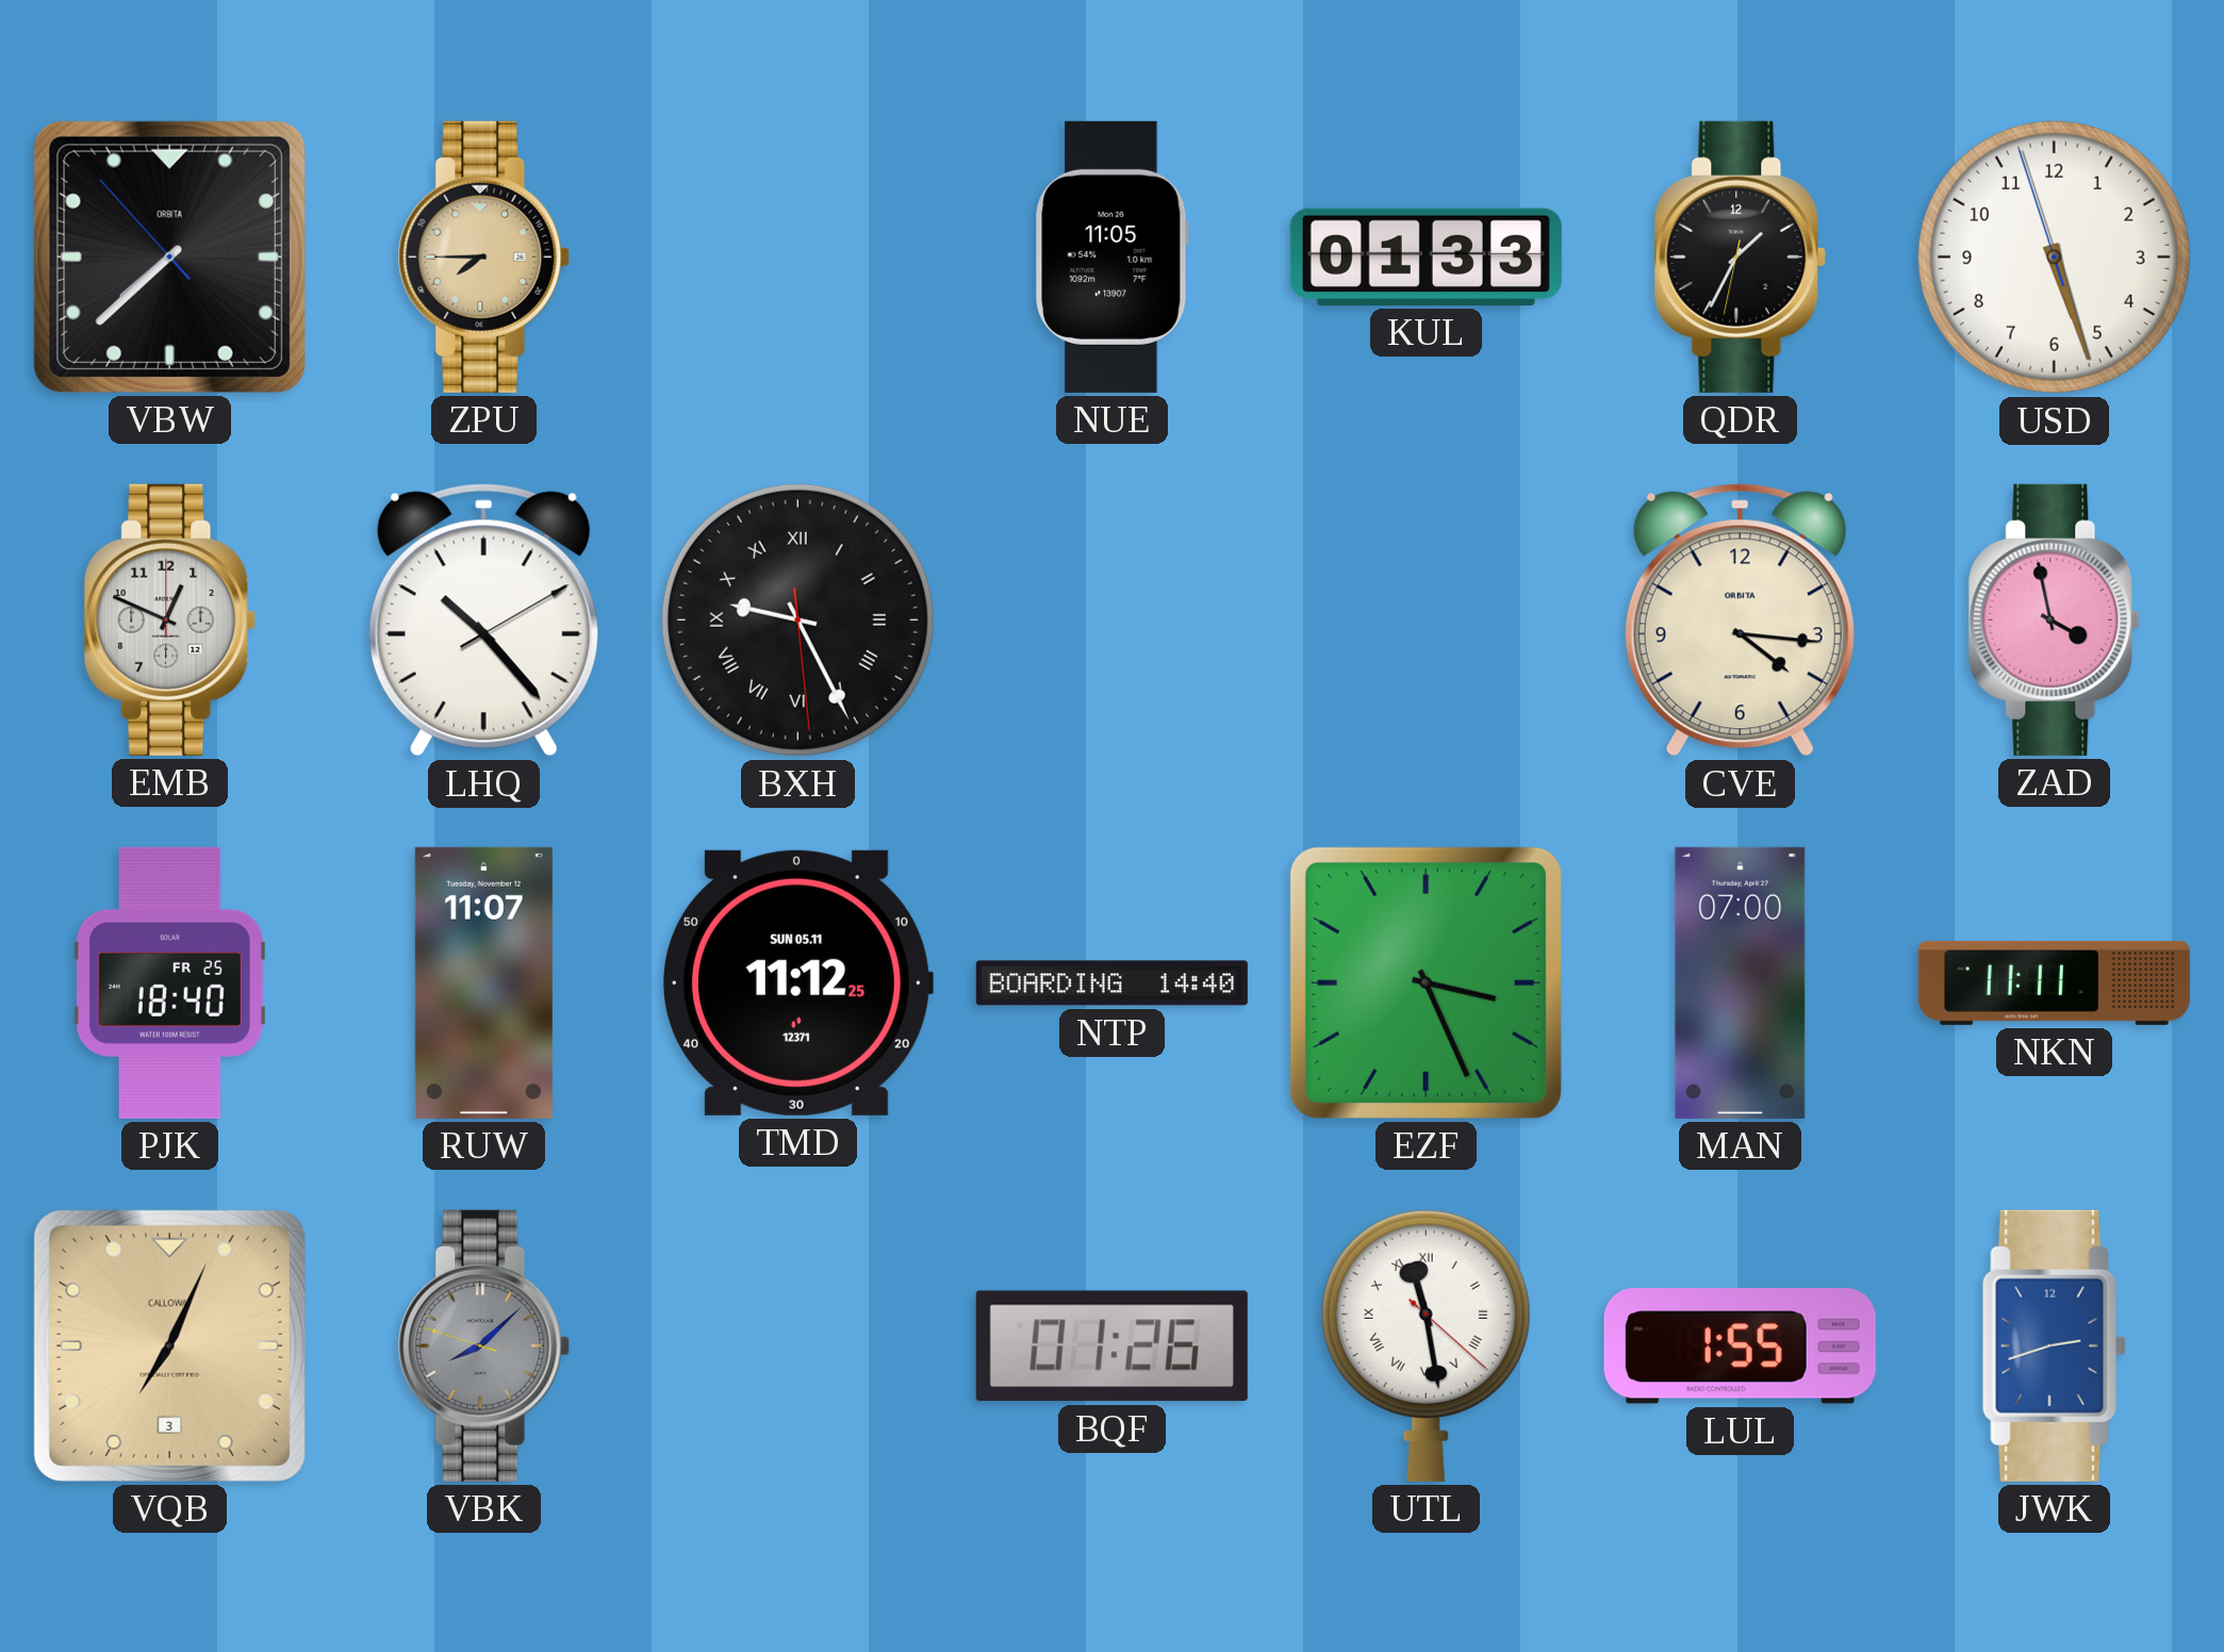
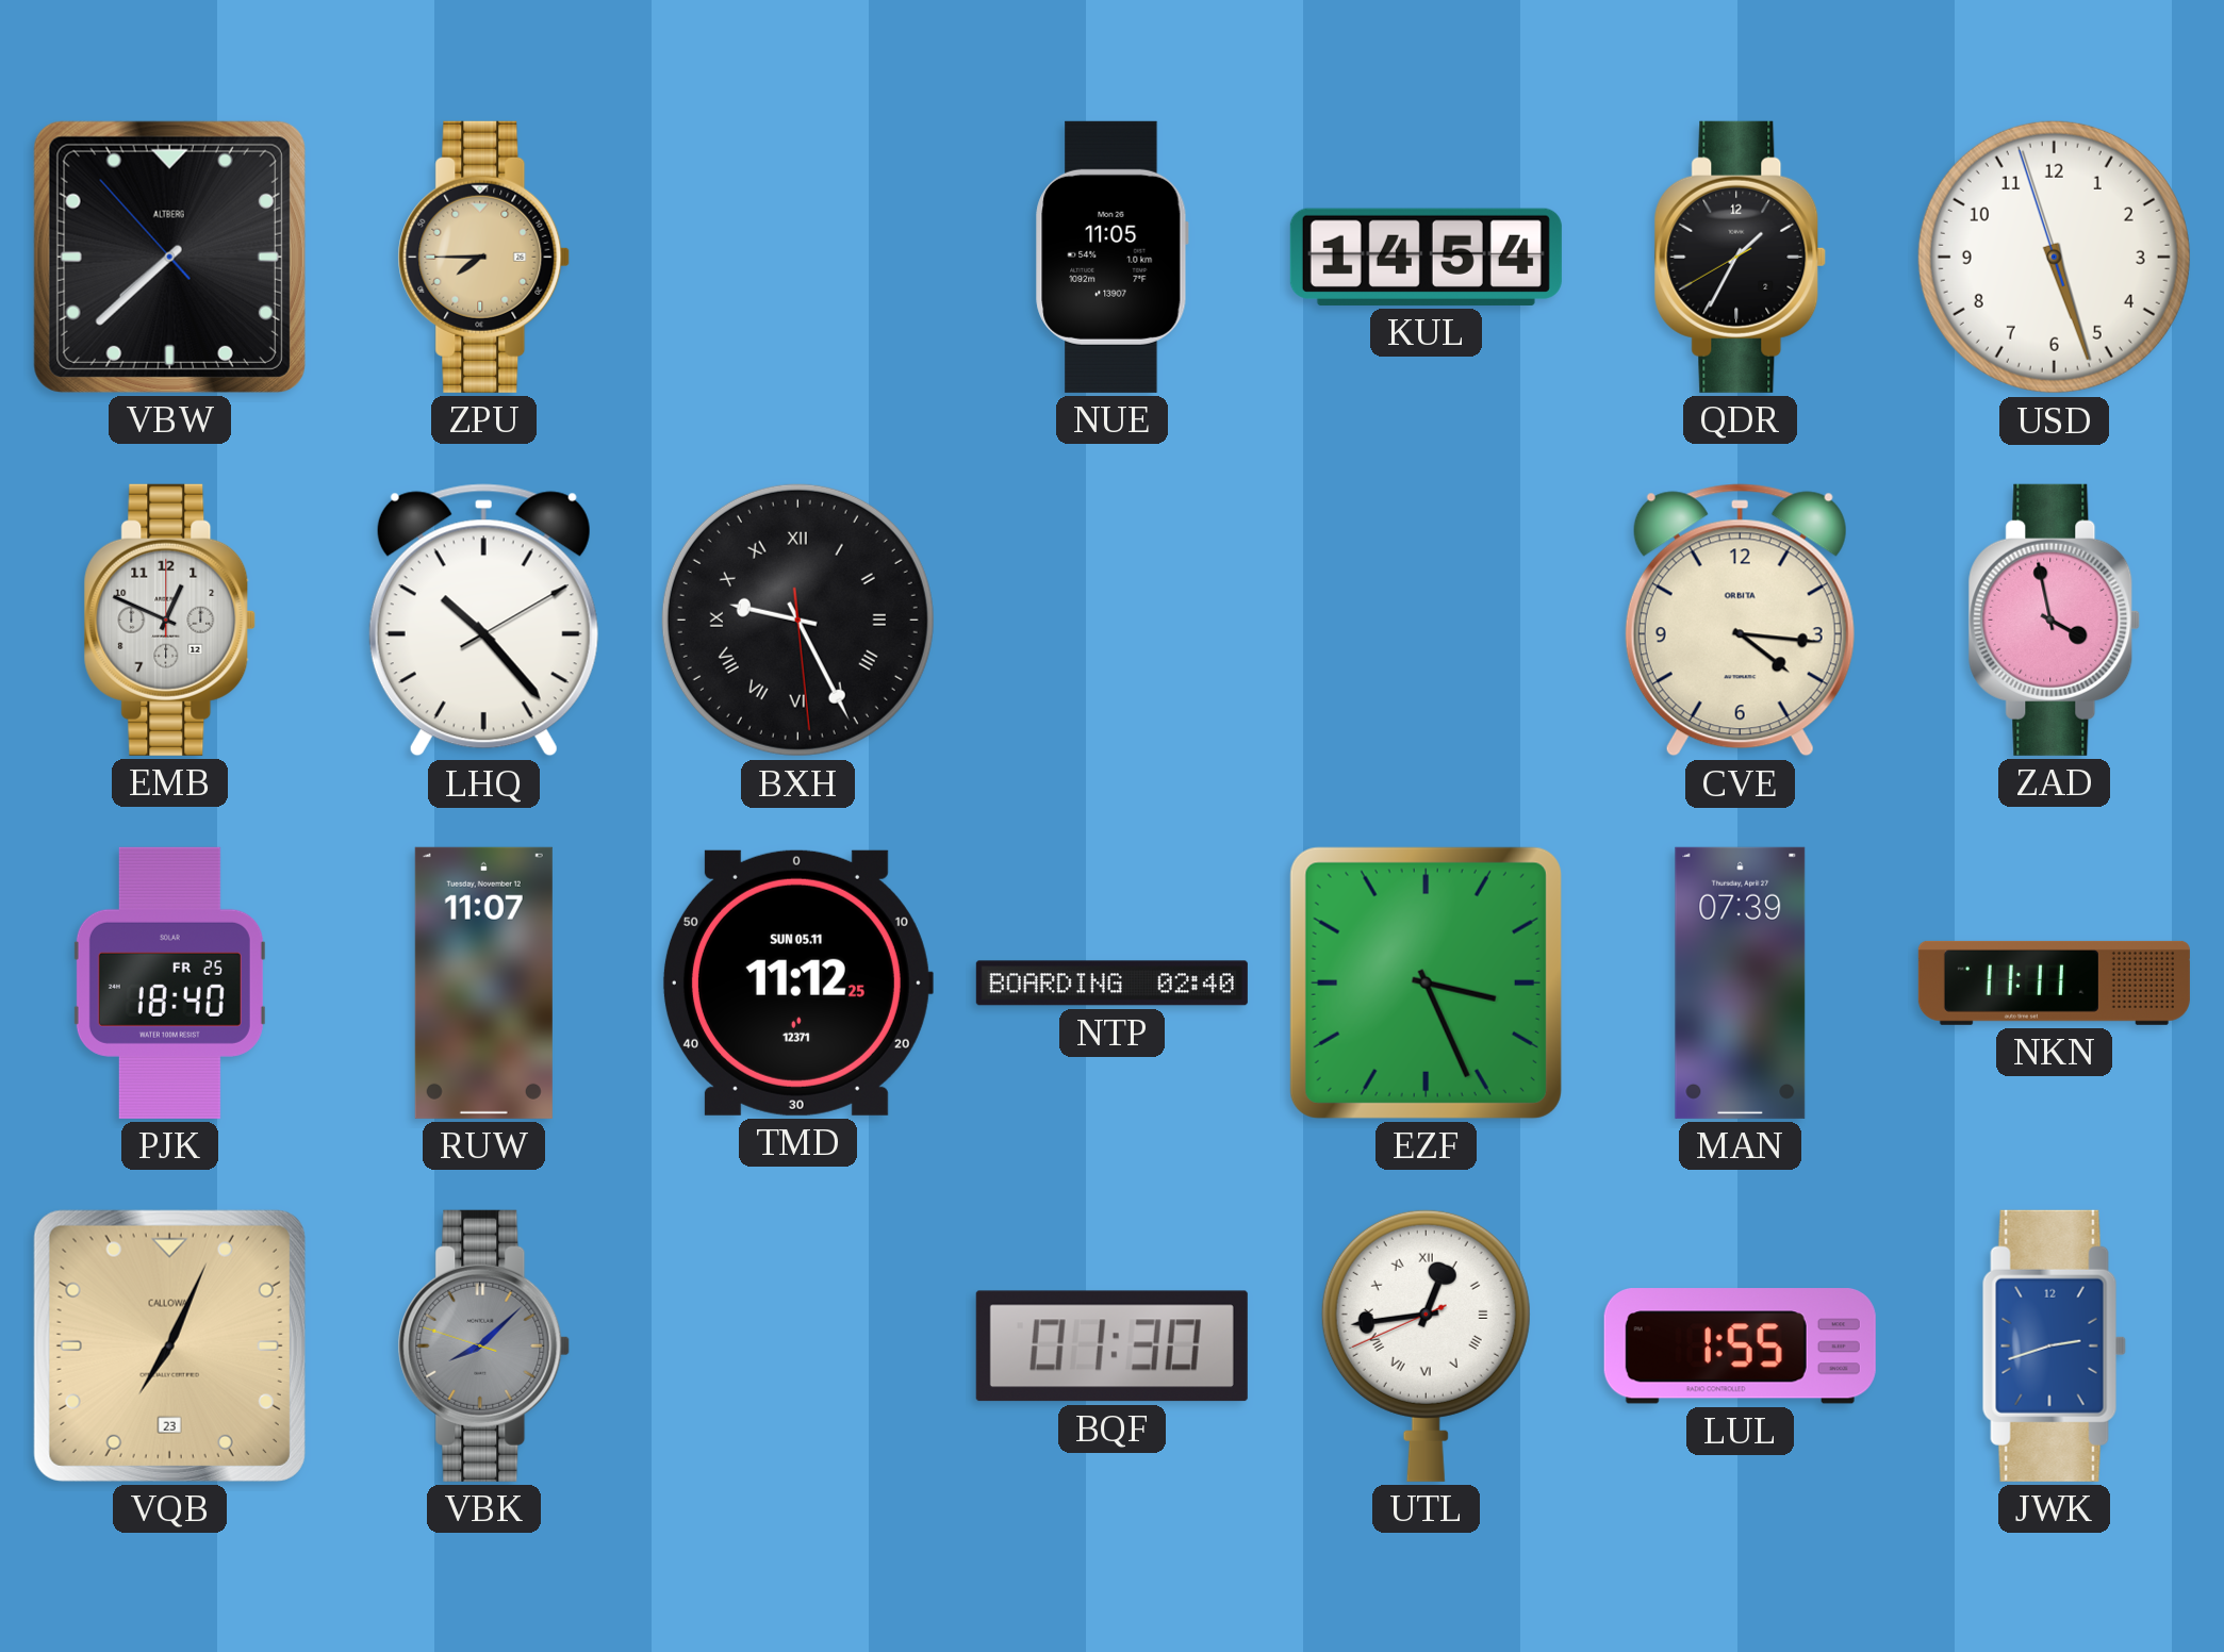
VBW brand: ORBITA -> ALTBERG (169, 257)
KUL: 01:33 -> 14:54 (1426, 257)
QDR: 1:34:32 -> 1:34:40 (1741, 257)
NTP: 14:40 -> 02:40 (1111, 984)
MAN: 07:00 -> 07:39 (1741, 982)
VQB date: 3 -> 23 (169, 1345)
BQF: 01:26 -> 01:30 (1111, 1347)
UTL: 11:28 -> 12:43 (1426, 1345)
